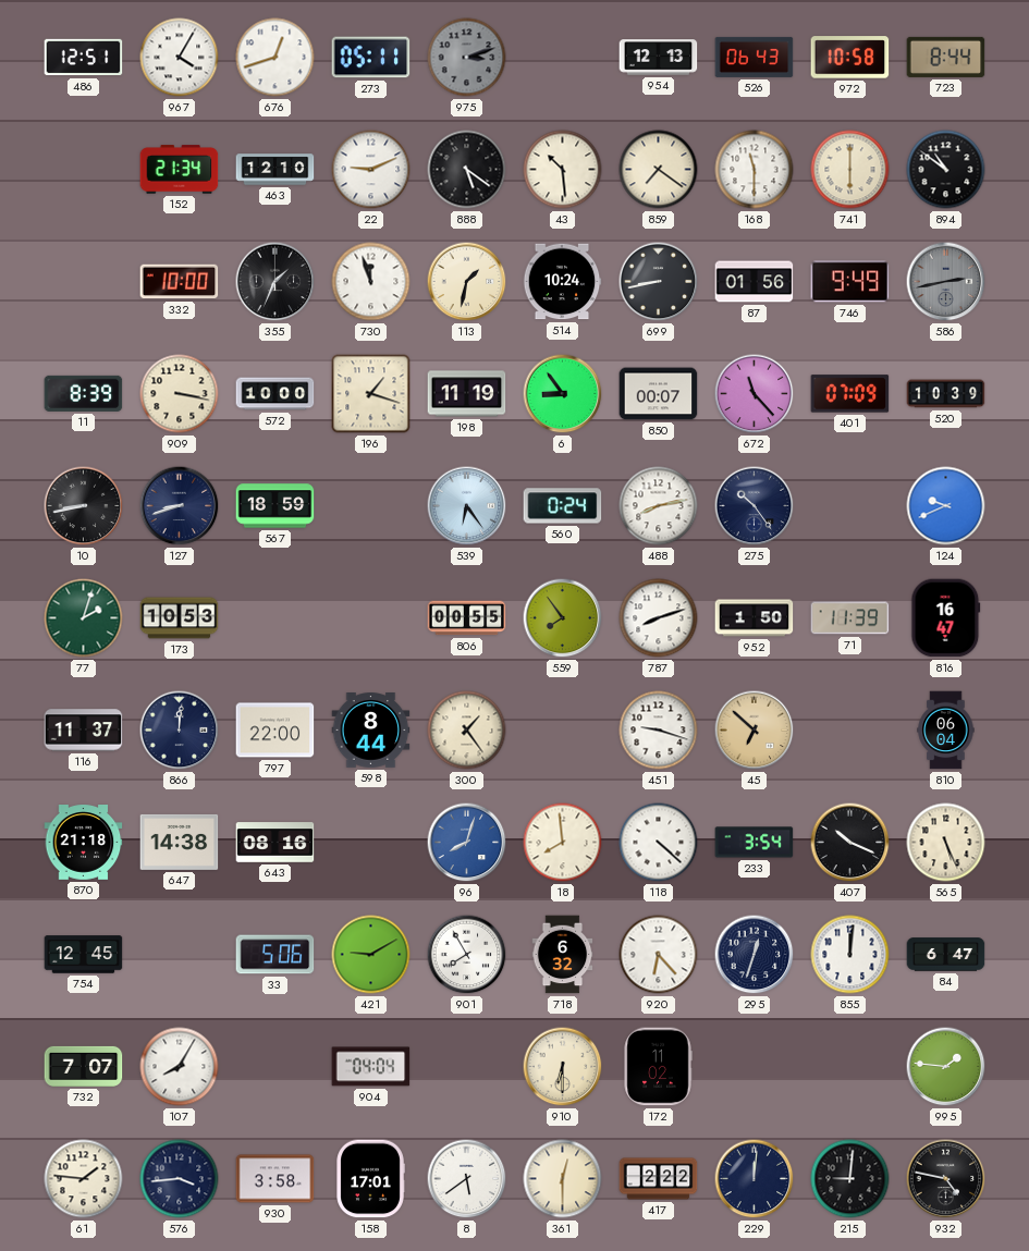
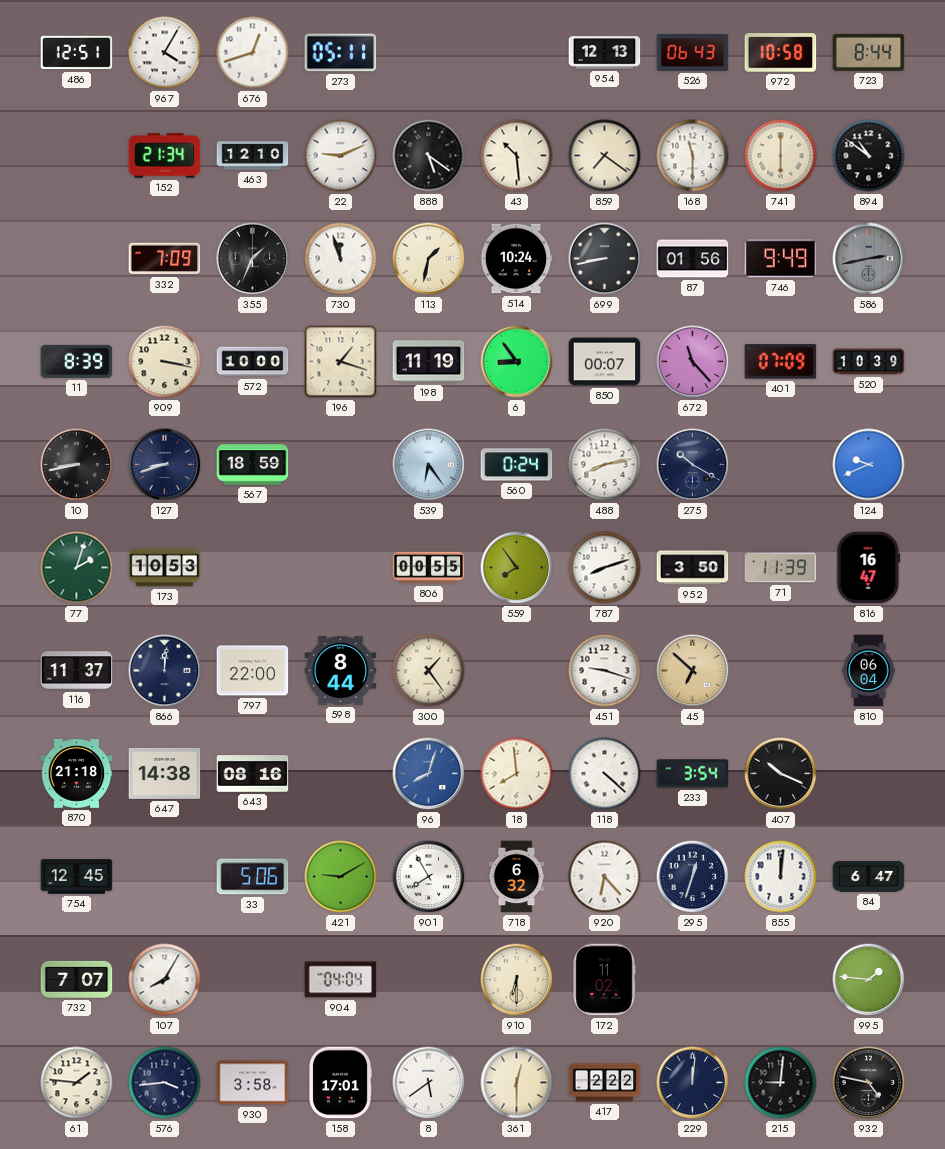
975: 3:12 -> none (467, 58)
332: 10:00 -> 7:09 (165, 259)
275: 10:24 -> 10:20 (693, 465)
952: 1:50 -> 3:50 (693, 568)
565: 5:26 -> none (946, 843)
